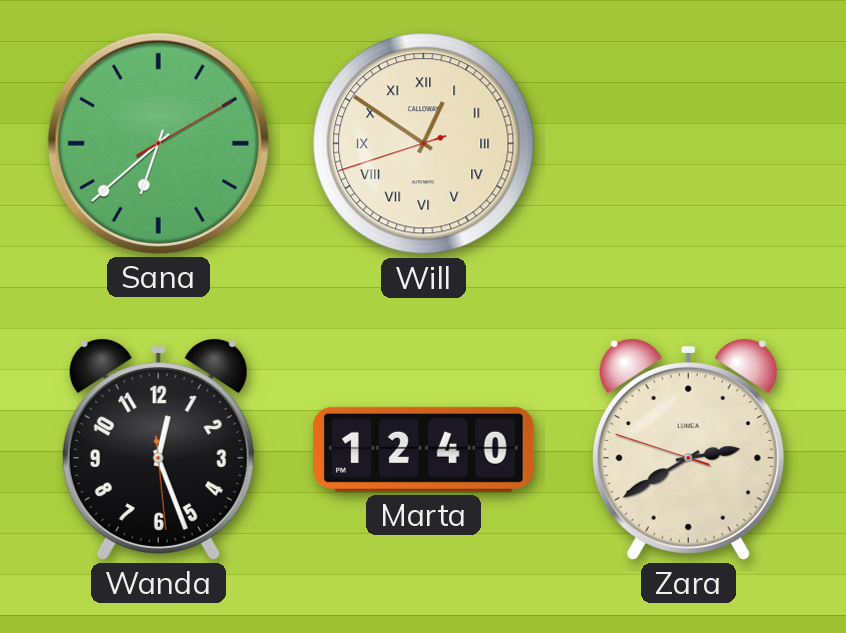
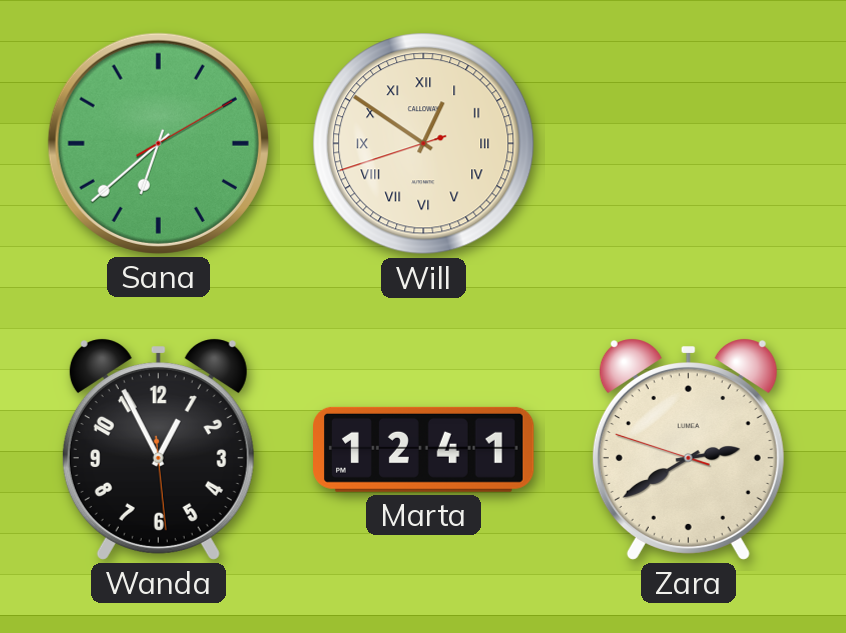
Wanda: 12:26 -> 12:55 (158, 449)
Marta: 12:40 -> 12:41 (424, 449)
